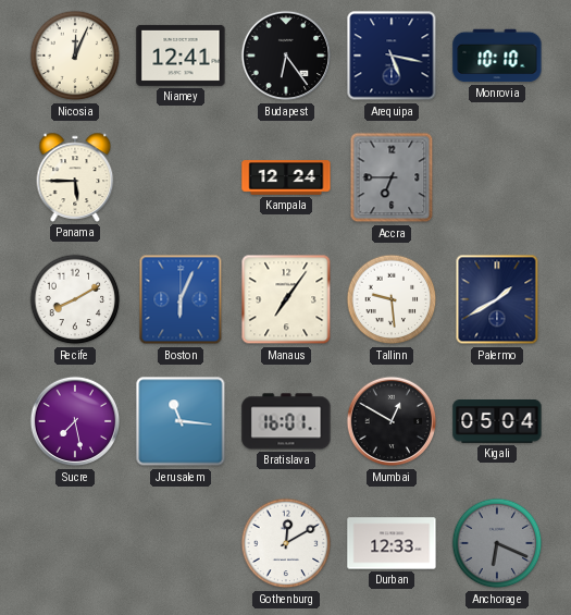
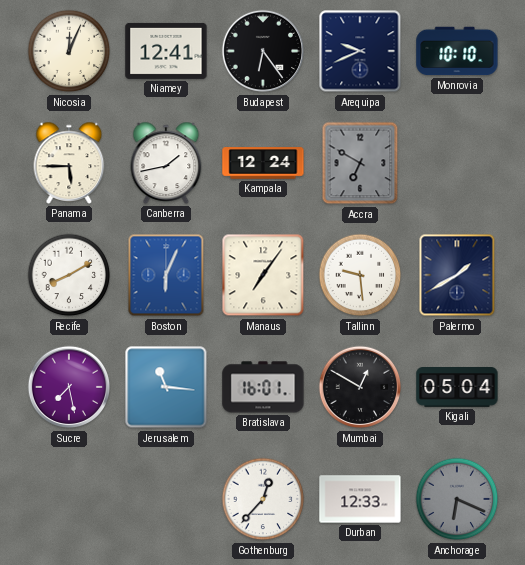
Arequipa: 5:17 -> 9:41 (360, 51)
Canberra: none -> 1:43 (166, 163)
Accra: 6:45 -> 6:50 (360, 163)
Gothenburg: 12:10 -> 12:37 (263, 499)
